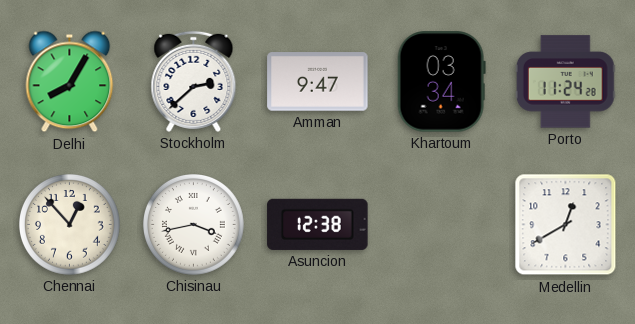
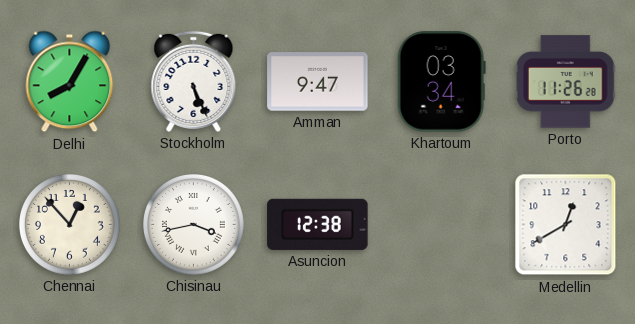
Stockholm: 2:38 -> 5:26 (194, 81)
Porto: 11:24 -> 11:26 (565, 82)
